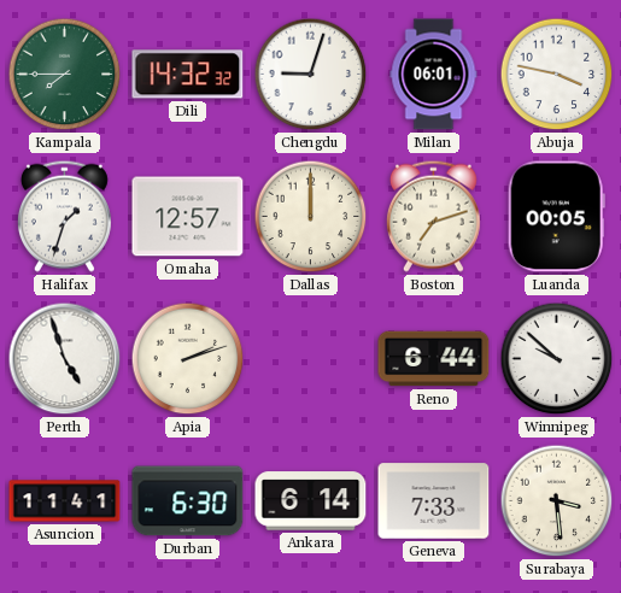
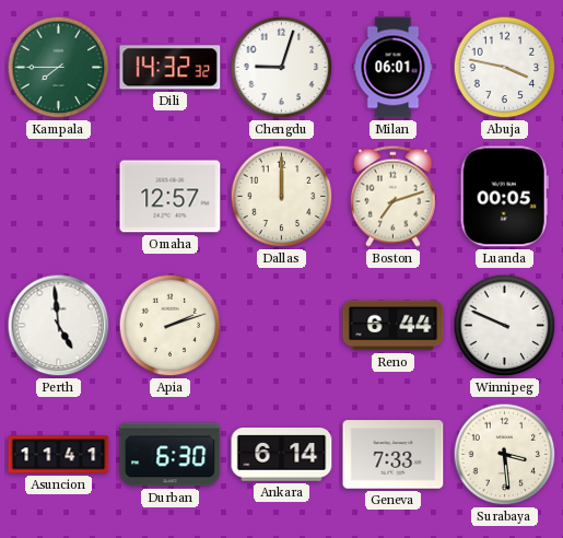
Halifax: 1:33 -> none (64, 216)
Perth: 4:57 -> 4:59 (59, 326)
Winnipeg: 9:52 -> 9:49 (505, 326)
